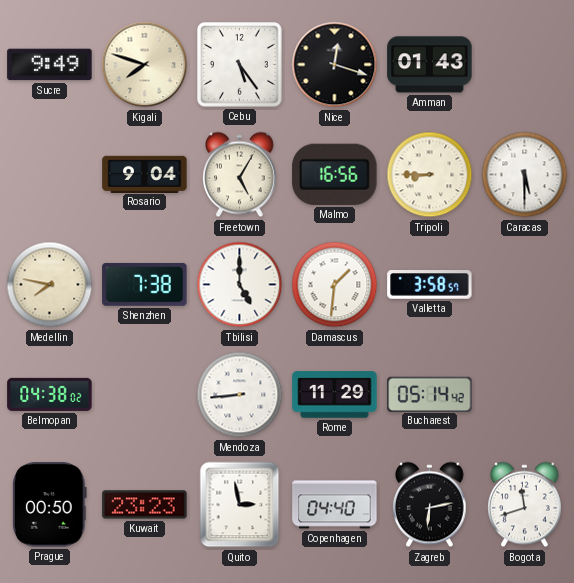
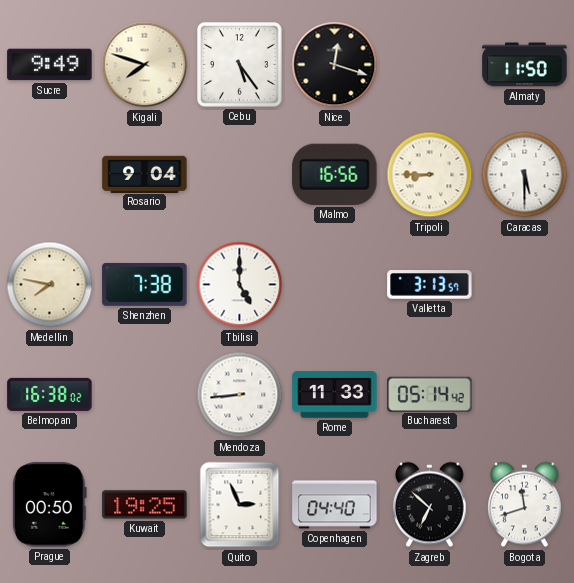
Amman: 01:43 -> none (430, 65)
Almaty: none -> 11:50 (525, 65)
Freetown: 5:05 -> none (240, 175)
Damascus: 1:31 -> none (335, 285)
Valletta: 3:58 -> 3:13 (430, 285)
Belmopan: 04:38 -> 16:38 (50, 394)
Rome: 11:29 -> 11:33 (335, 395)
Kuwait: 23:23 -> 19:25 (145, 505)
Quito: 2:58 -> 2:56 (240, 505)
Zagreb: 6:13 -> 6:52 (430, 505)
